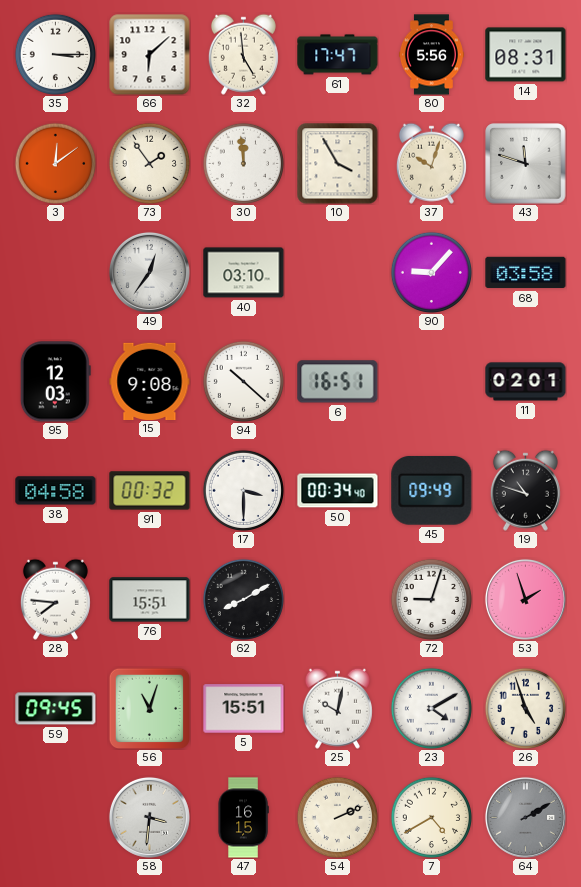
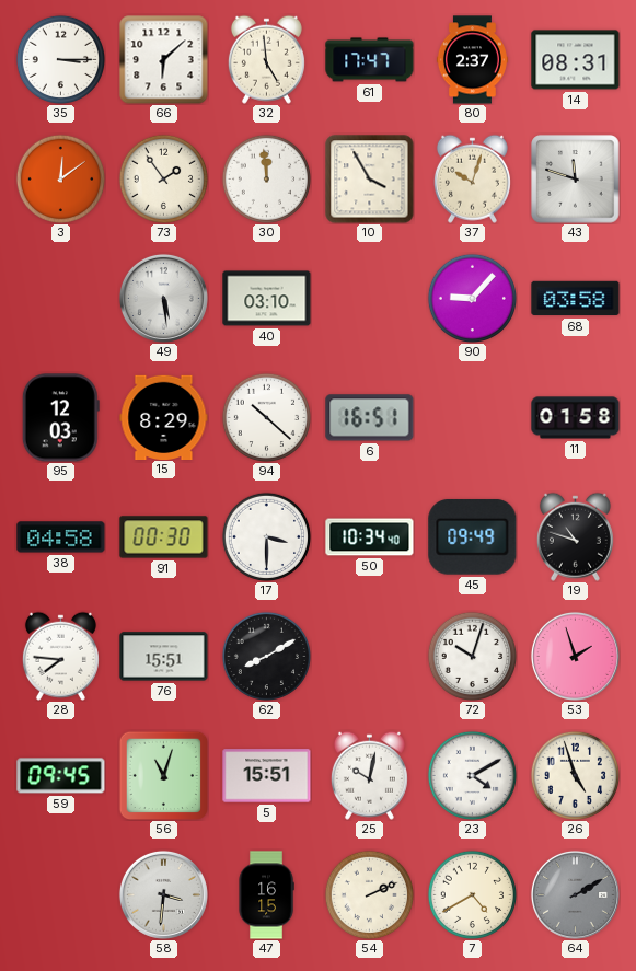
80: 5:56 -> 2:37 (472, 60)
49: 12:36 -> 5:29 (163, 298)
15: 9:08 -> 8:29 (164, 417)
11: 02:01 -> 01:58 (576, 418)
91: 00:32 -> 00:30 (164, 537)
50: 00:34 -> 10:34 (370, 537)
72: 9:03 -> 10:03 (472, 656)
